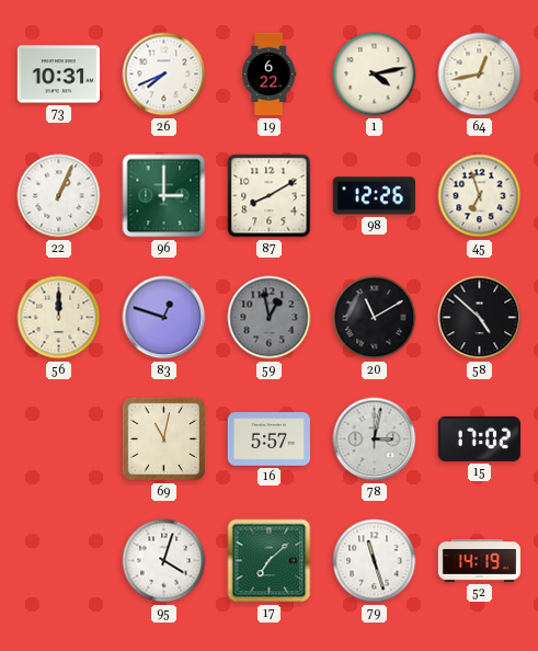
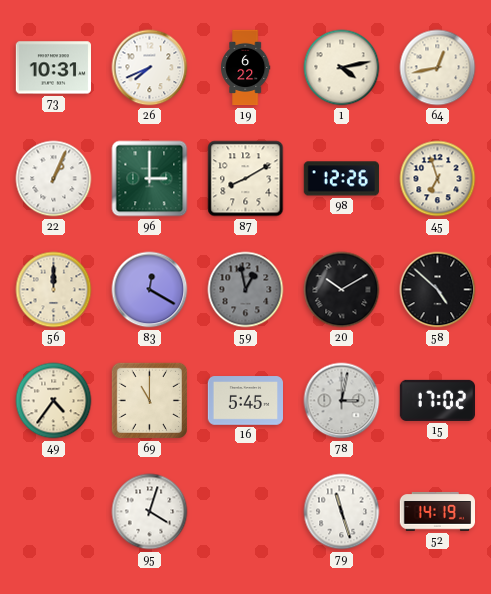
83: 12:48 -> 12:20 (150, 290)
20: 11:10 -> 10:10 (342, 290)
49: none -> 4:36 (54, 401)
69: 11:02 -> 11:00 (149, 400)
16: 5:57 -> 5:45 (245, 401)
17: 7:08 -> none (270, 561)
